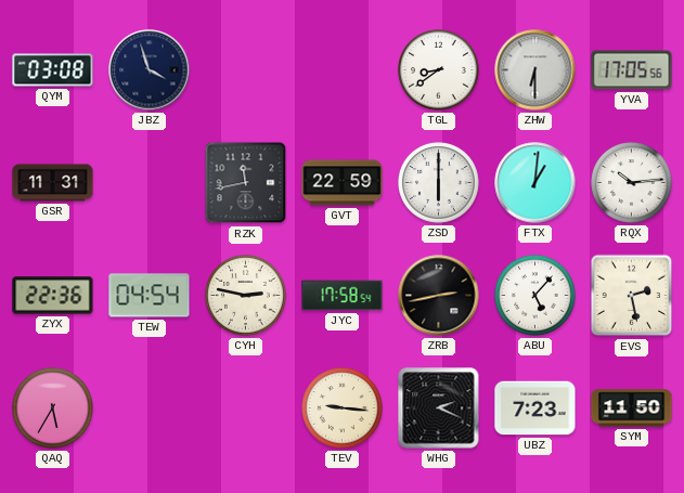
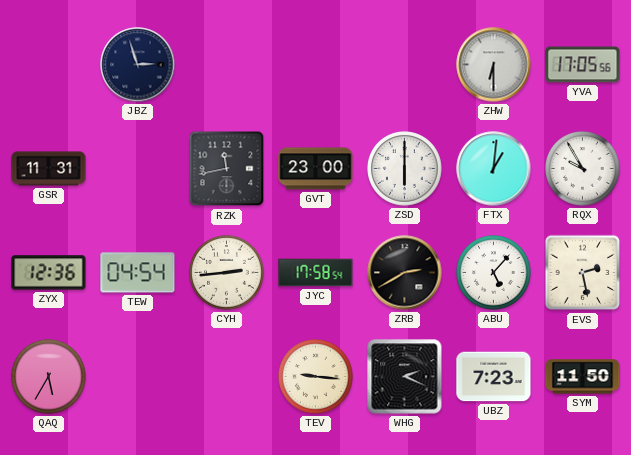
QYM: 03:08 -> none (53, 70)
JBZ: 3:57 -> 2:57 (138, 65)
TGL: 8:39 -> none (439, 70)
GVT: 22:59 -> 23:00 (316, 169)
RQX: 10:14 -> 9:55 (583, 169)
ZYX: 22:36 -> 12:36 (49, 273)
CYH: 2:47 -> 2:44 (227, 273)
ZRB: 2:43 -> 2:40 (405, 273)
